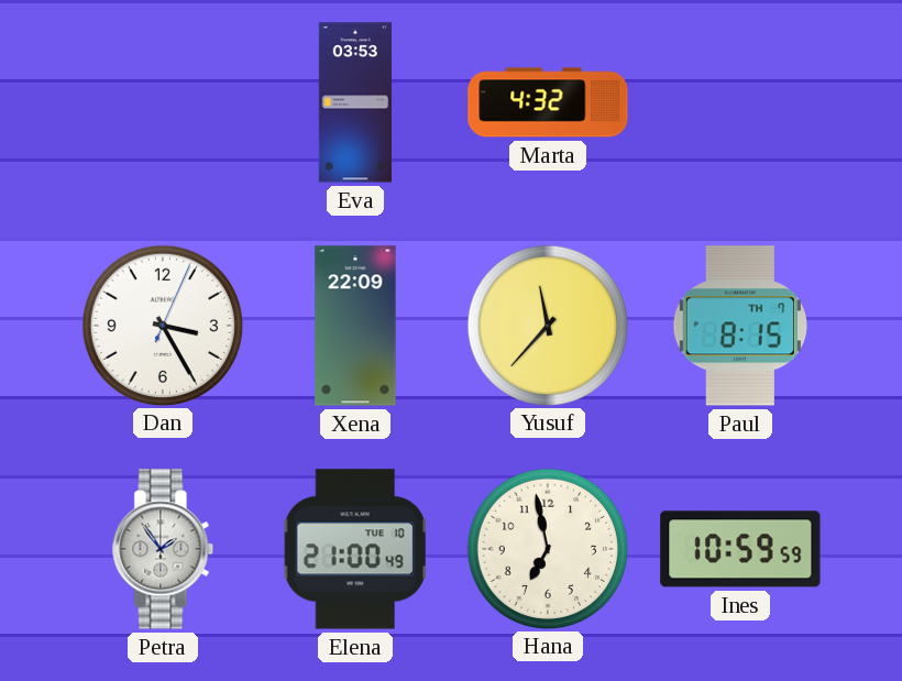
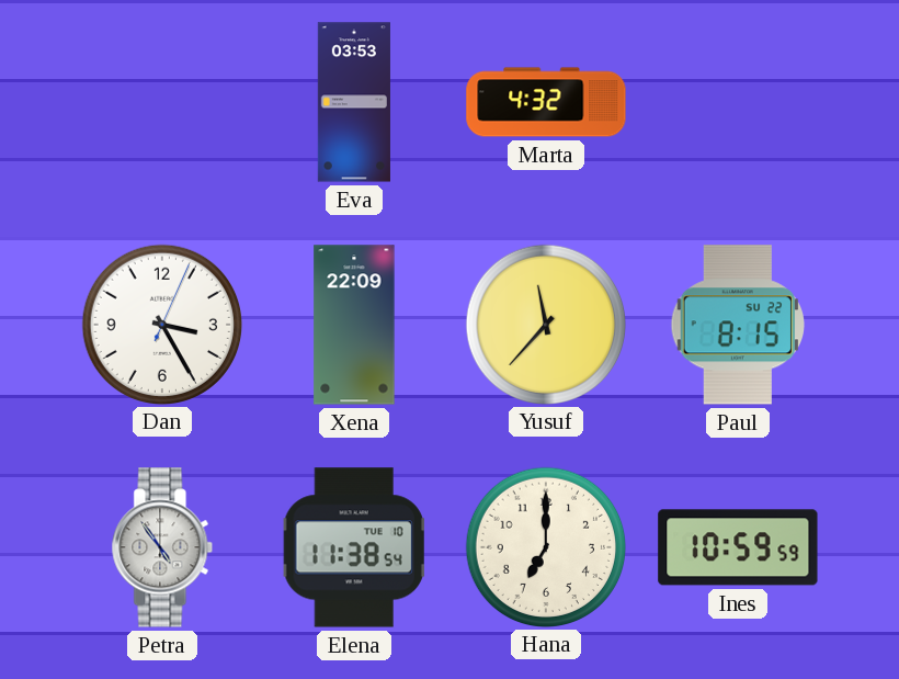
Paul date: TH 7 -> SU 22 (737, 325)
Petra: 1:54 -> 4:54 (162, 547)
Elena: 21:00 -> 11:38 (354, 547)
Hana: 6:58 -> 7:00 (545, 546)
